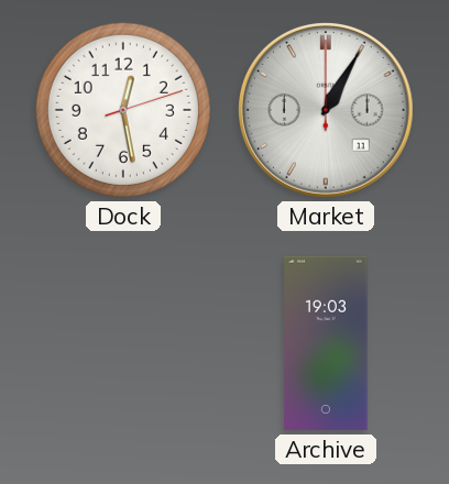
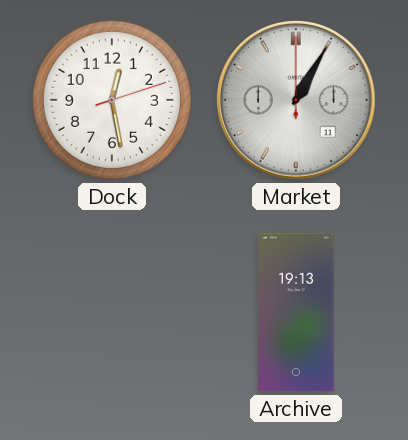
Archive: 19:03 -> 19:13 (296, 312)
